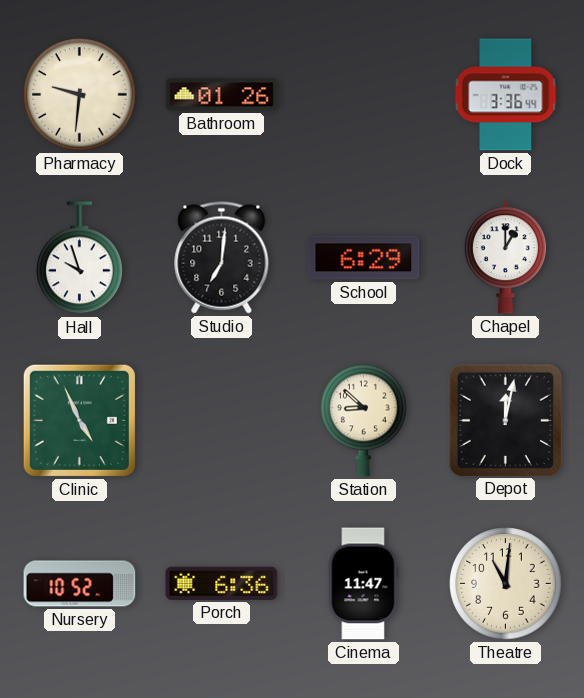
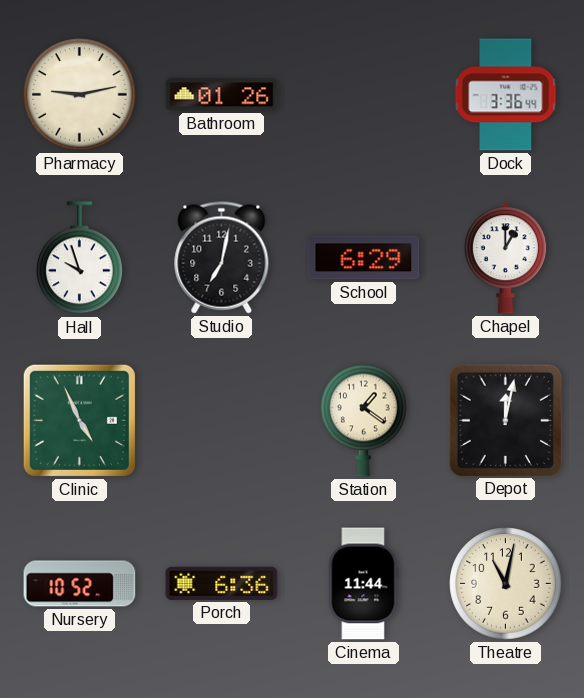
Pharmacy: 9:31 -> 9:13 (80, 95)
Studio: 7:01 -> 7:02 (222, 258)
Station: 8:52 -> 1:21 (364, 420)
Cinema: 11:47 -> 11:44 (363, 584)
Theatre: 11:01 -> 11:02 (506, 584)
